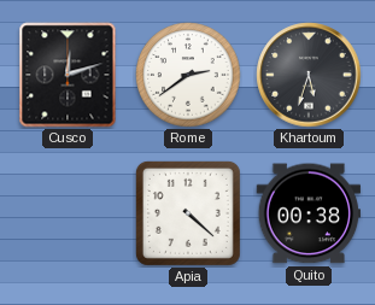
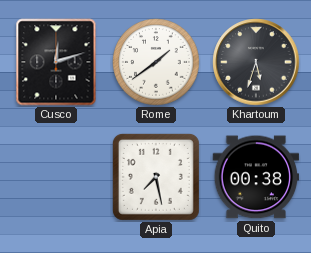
Rome: 2:39 -> 1:39 (156, 62)
Apia: 4:22 -> 7:28 (156, 177)
